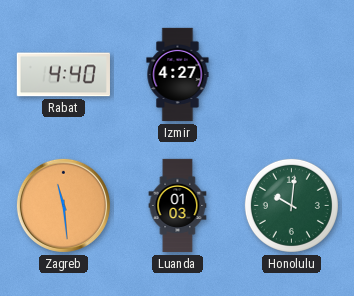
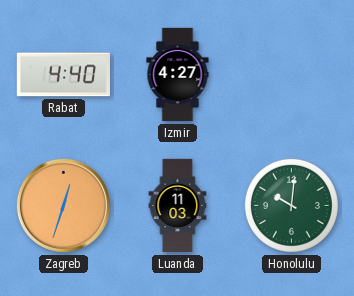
Zagreb: 11:29 -> 12:33 (63, 205)
Luanda: 01:03 -> 11:03 (178, 206)
